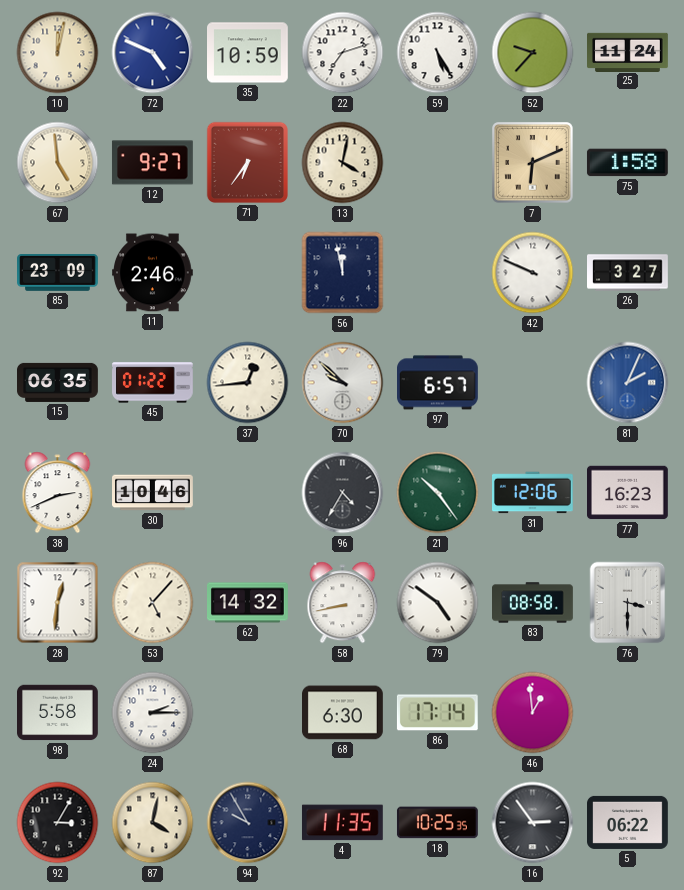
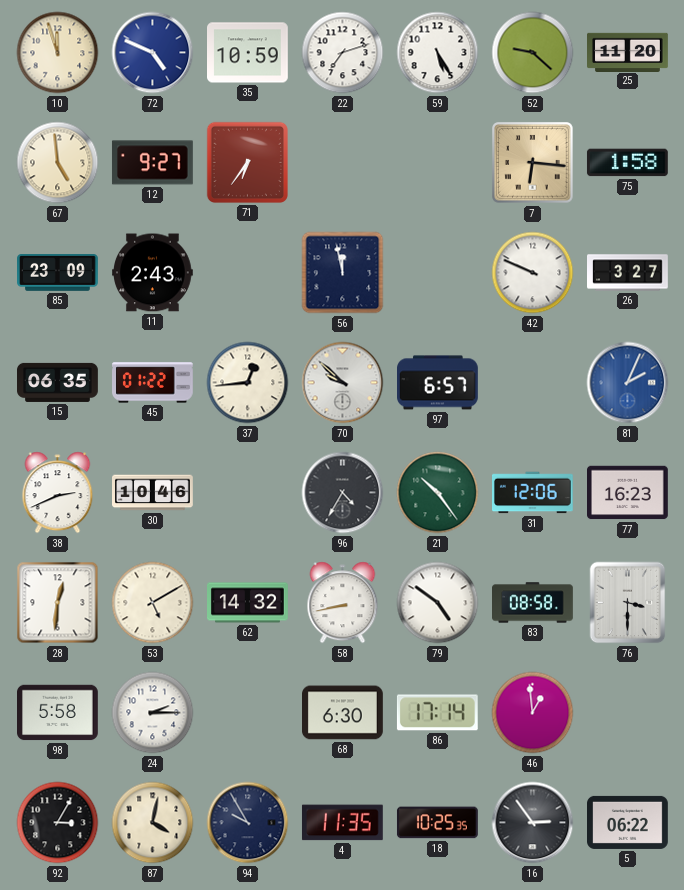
10: 12:02 -> 11:57 (58, 53)
52: 9:37 -> 9:22 (533, 53)
25: 11:24 -> 11:20 (628, 52)
13: 4:02 -> none (343, 163)
7: 6:11 -> 6:16 (533, 163)
11: 2:46 -> 2:43 (153, 273)
53: 5:07 -> 5:10 (153, 603)
